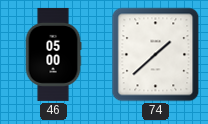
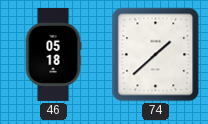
46: 05:00 -> 05:18 (53, 54)
